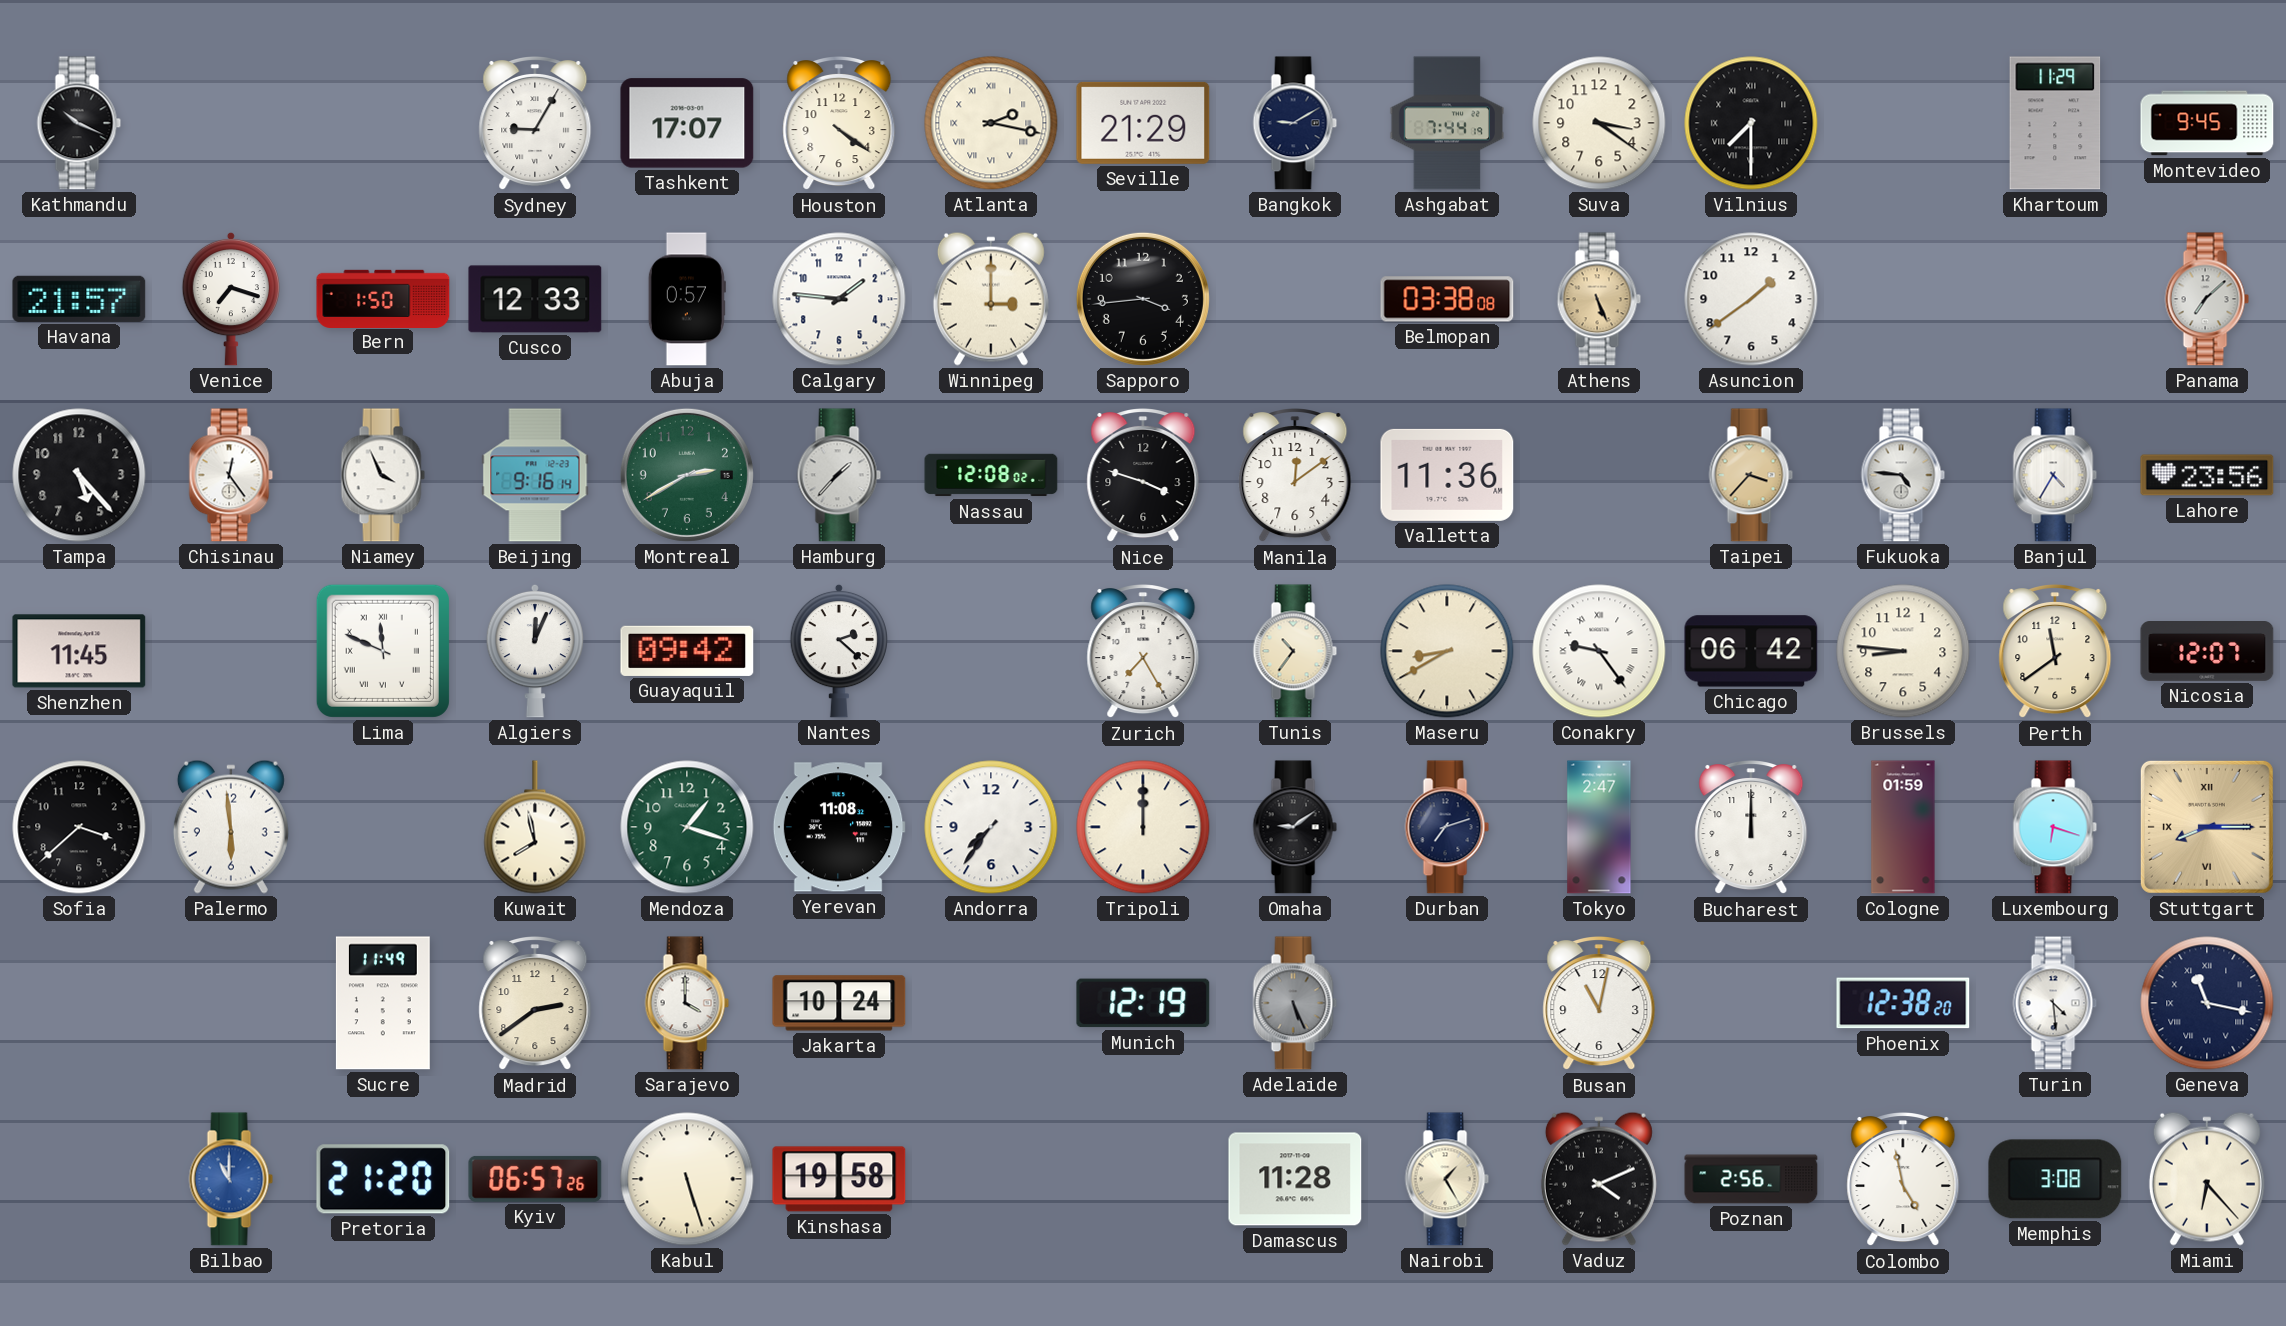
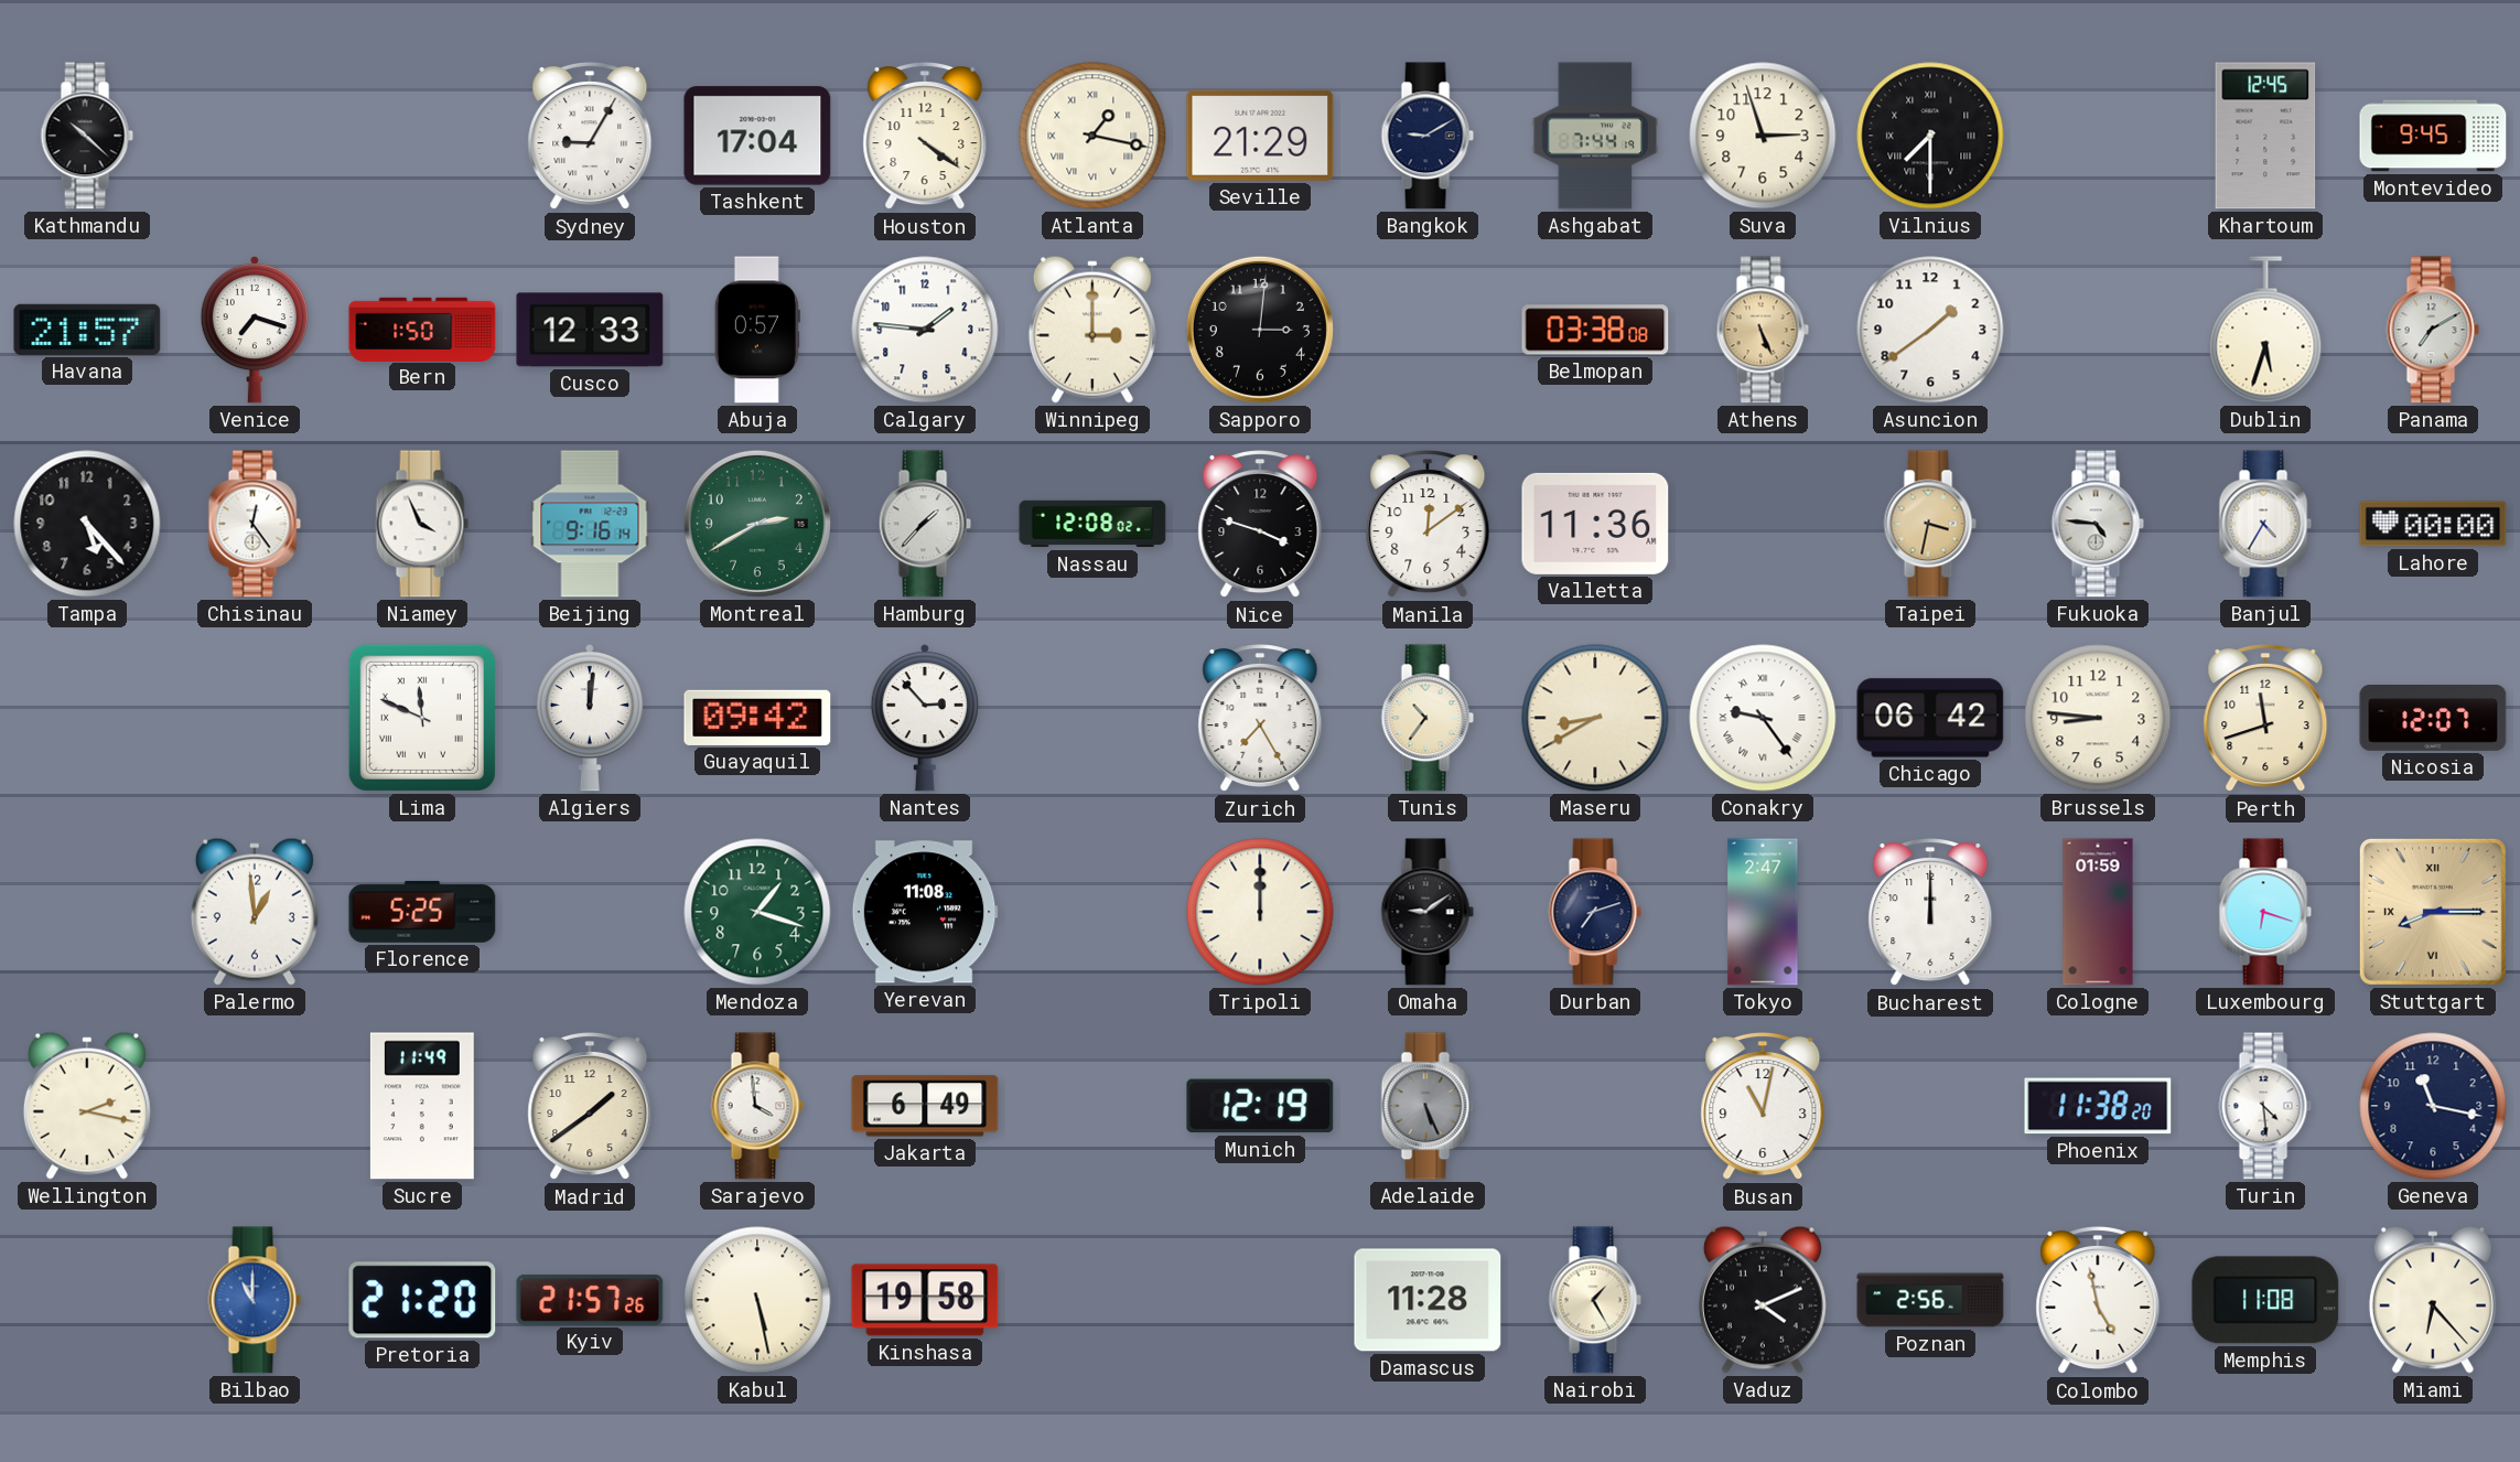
Kathmandu: 10:19 -> 10:22 (87, 136)
Tashkent: 17:07 -> 17:04 (757, 136)
Atlanta: 2:17 -> 1:17 (1092, 136)
Suva: 3:21 -> 2:57 (1763, 136)
Khartoum: 11:29 -> 12:45 (2265, 136)
Sapporo: 3:44 -> 3:01 (1260, 330)
Dublin: none -> 5:33 (2265, 330)
Panama: 7:08 -> 7:10 (2433, 330)
Taipei: 3:37 -> 3:32 (1930, 524)
Lahore: 23:56 -> 00:00 (2433, 524)
Shenzhen: 11:45 -> none (79, 651)
Algiers: 12:04 -> 12:01 (589, 718)
Nantes: 2:22 -> 2:53 (924, 718)
Perth: 11:39 -> 11:42 (2265, 719)
Sofia: 3:38 -> none (79, 827)
Palermo: 5:59 -> 12:59 (255, 912)
Florence: none -> 5:25 (422, 912)
Kuwait: 7:58 -> none (535, 827)
Andorra: 7:36 -> none (991, 827)
Wellington: none -> 2:17 (87, 1106)
Madrid: 2:39 -> 1:39 (590, 1107)
Sarajevo: 4:00 -> 3:59 (757, 1106)
Jakarta: 10:24 -> 6:49 (925, 1106)
Phoenix: 12:38 -> 11:38 (2098, 1106)
Geneva numerals: Roman -> Arabic (2433, 1106)
Kyiv: 06:57 -> 21:57 (590, 1300)
Kabul: 5:27 -> 5:28 (757, 1300)
Memphis: 3:08 -> 11:08 (2265, 1300)
